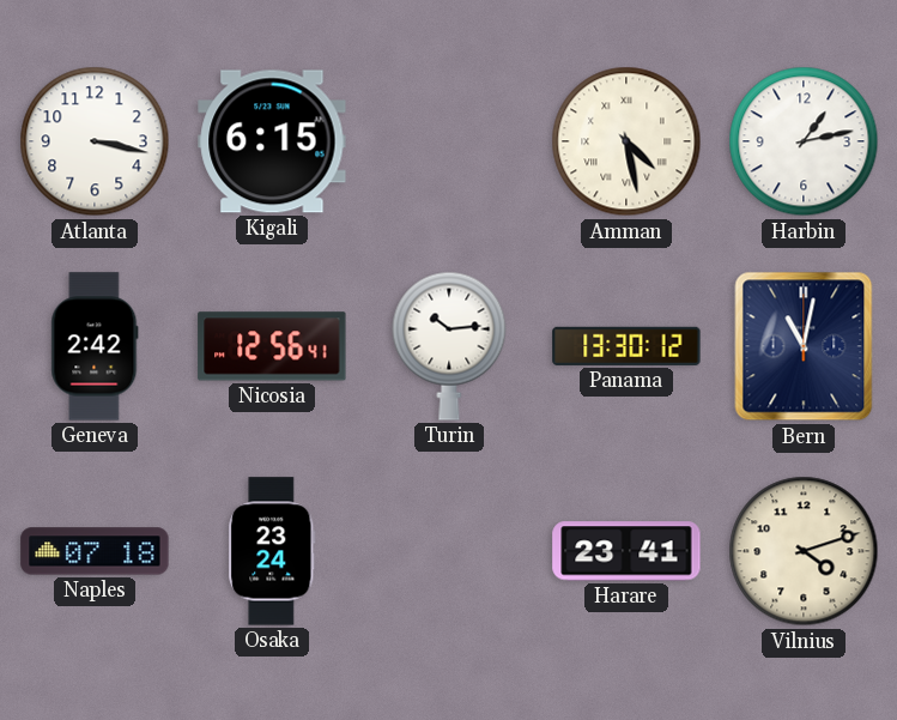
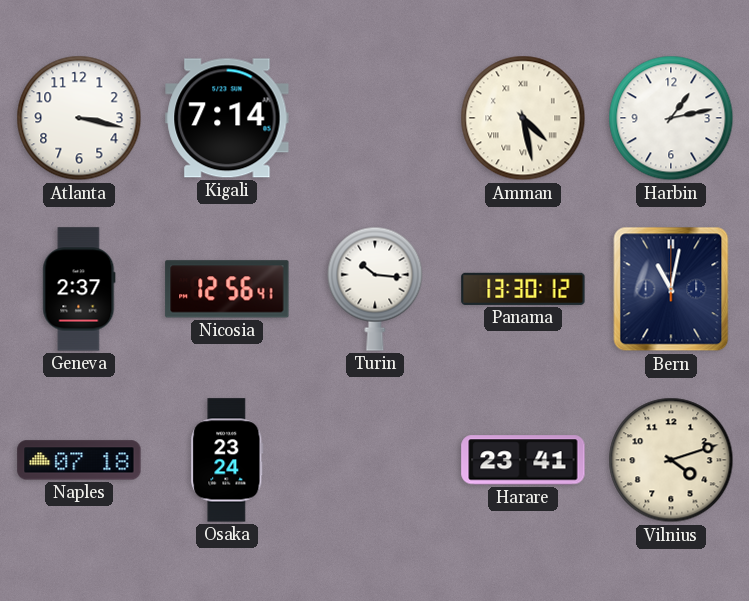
Kigali: 6:15 -> 7:14 (227, 118)
Geneva: 2:42 -> 2:37 (79, 289)
Turin: 10:14 -> 10:16 (375, 289)
